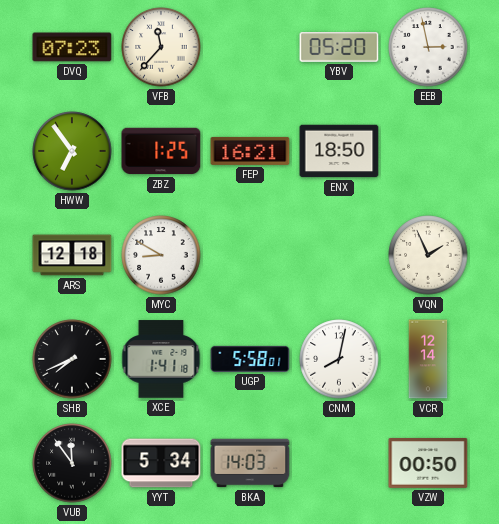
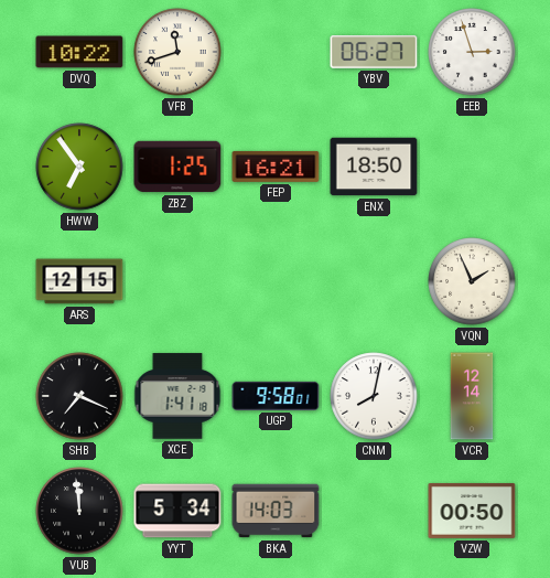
DVQ: 07:23 -> 10:22 (79, 52)
VFB: 11:37 -> 11:42 (177, 52)
YBV: 05:20 -> 06:27 (374, 52)
EEB: 2:58 -> 2:57 (472, 52)
ARS: 12:18 -> 12:15 (79, 281)
MYC: 8:50 -> none (161, 255)
SHB: 7:41 -> 7:19 (79, 396)
UGP: 5:58 -> 9:58 (276, 396)
VUB: 11:54 -> 11:59 (79, 511)
